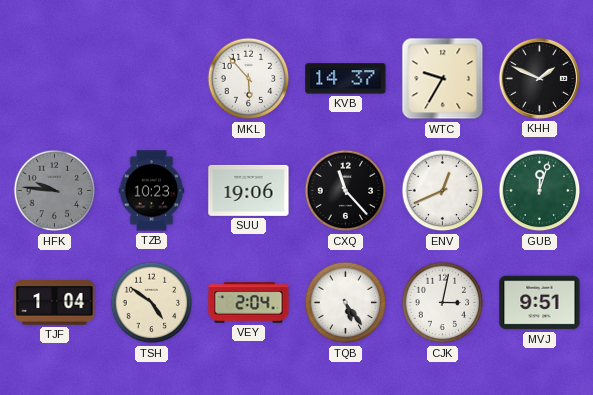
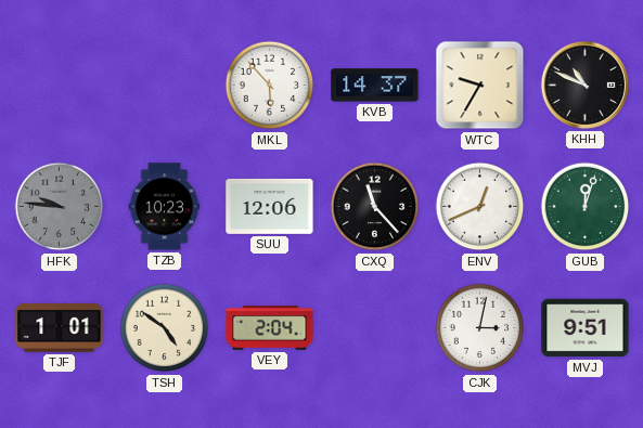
KHH: 1:49 -> 10:49 (584, 85)
SUU: 19:06 -> 12:06 (270, 206)
TJF: 1:04 -> 1:01 (60, 328)
TQB: 5:24 -> none (346, 303)
